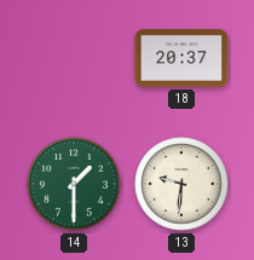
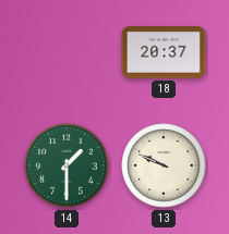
13: 9:31 -> 9:49 (164, 165)
